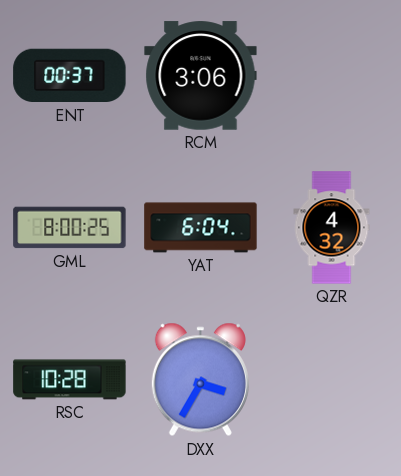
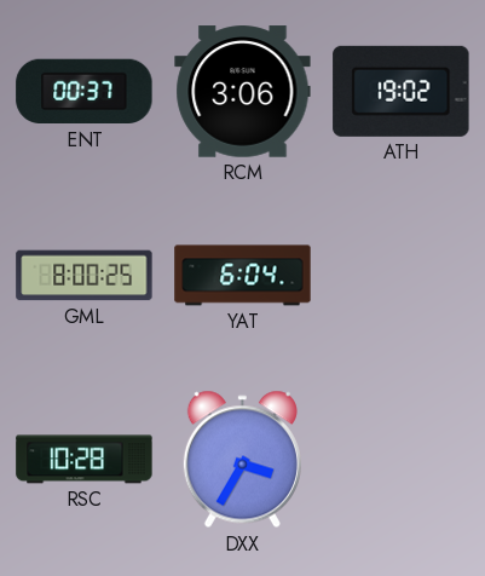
ATH: none -> 19:02 (402, 91)
QZR: 4:32 -> none (332, 228)
